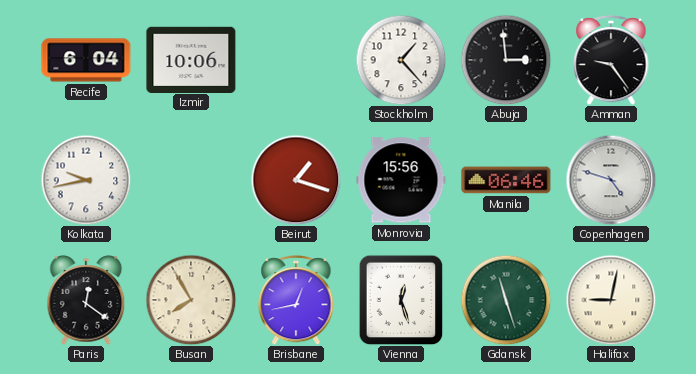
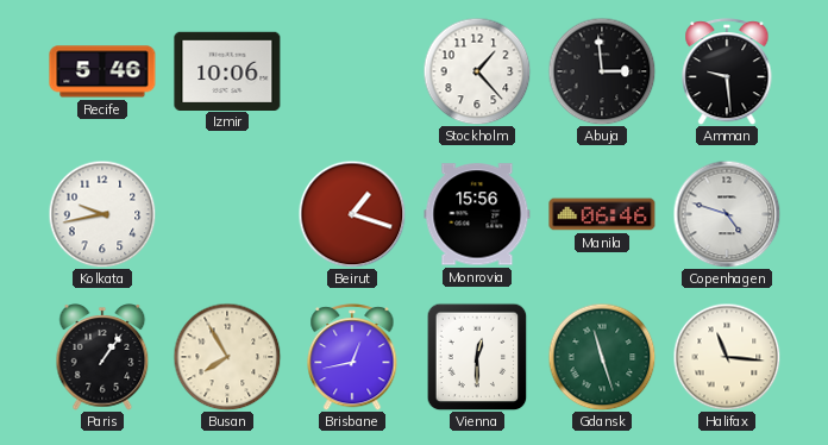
Recife: 6:04 -> 5:46 (102, 71)
Amman: 9:24 -> 9:29 (727, 71)
Paris: 12:21 -> 1:06 (102, 357)
Vienna: 12:27 -> 12:30 (477, 357)
Halifax: 9:02 -> 11:16 (727, 357)
